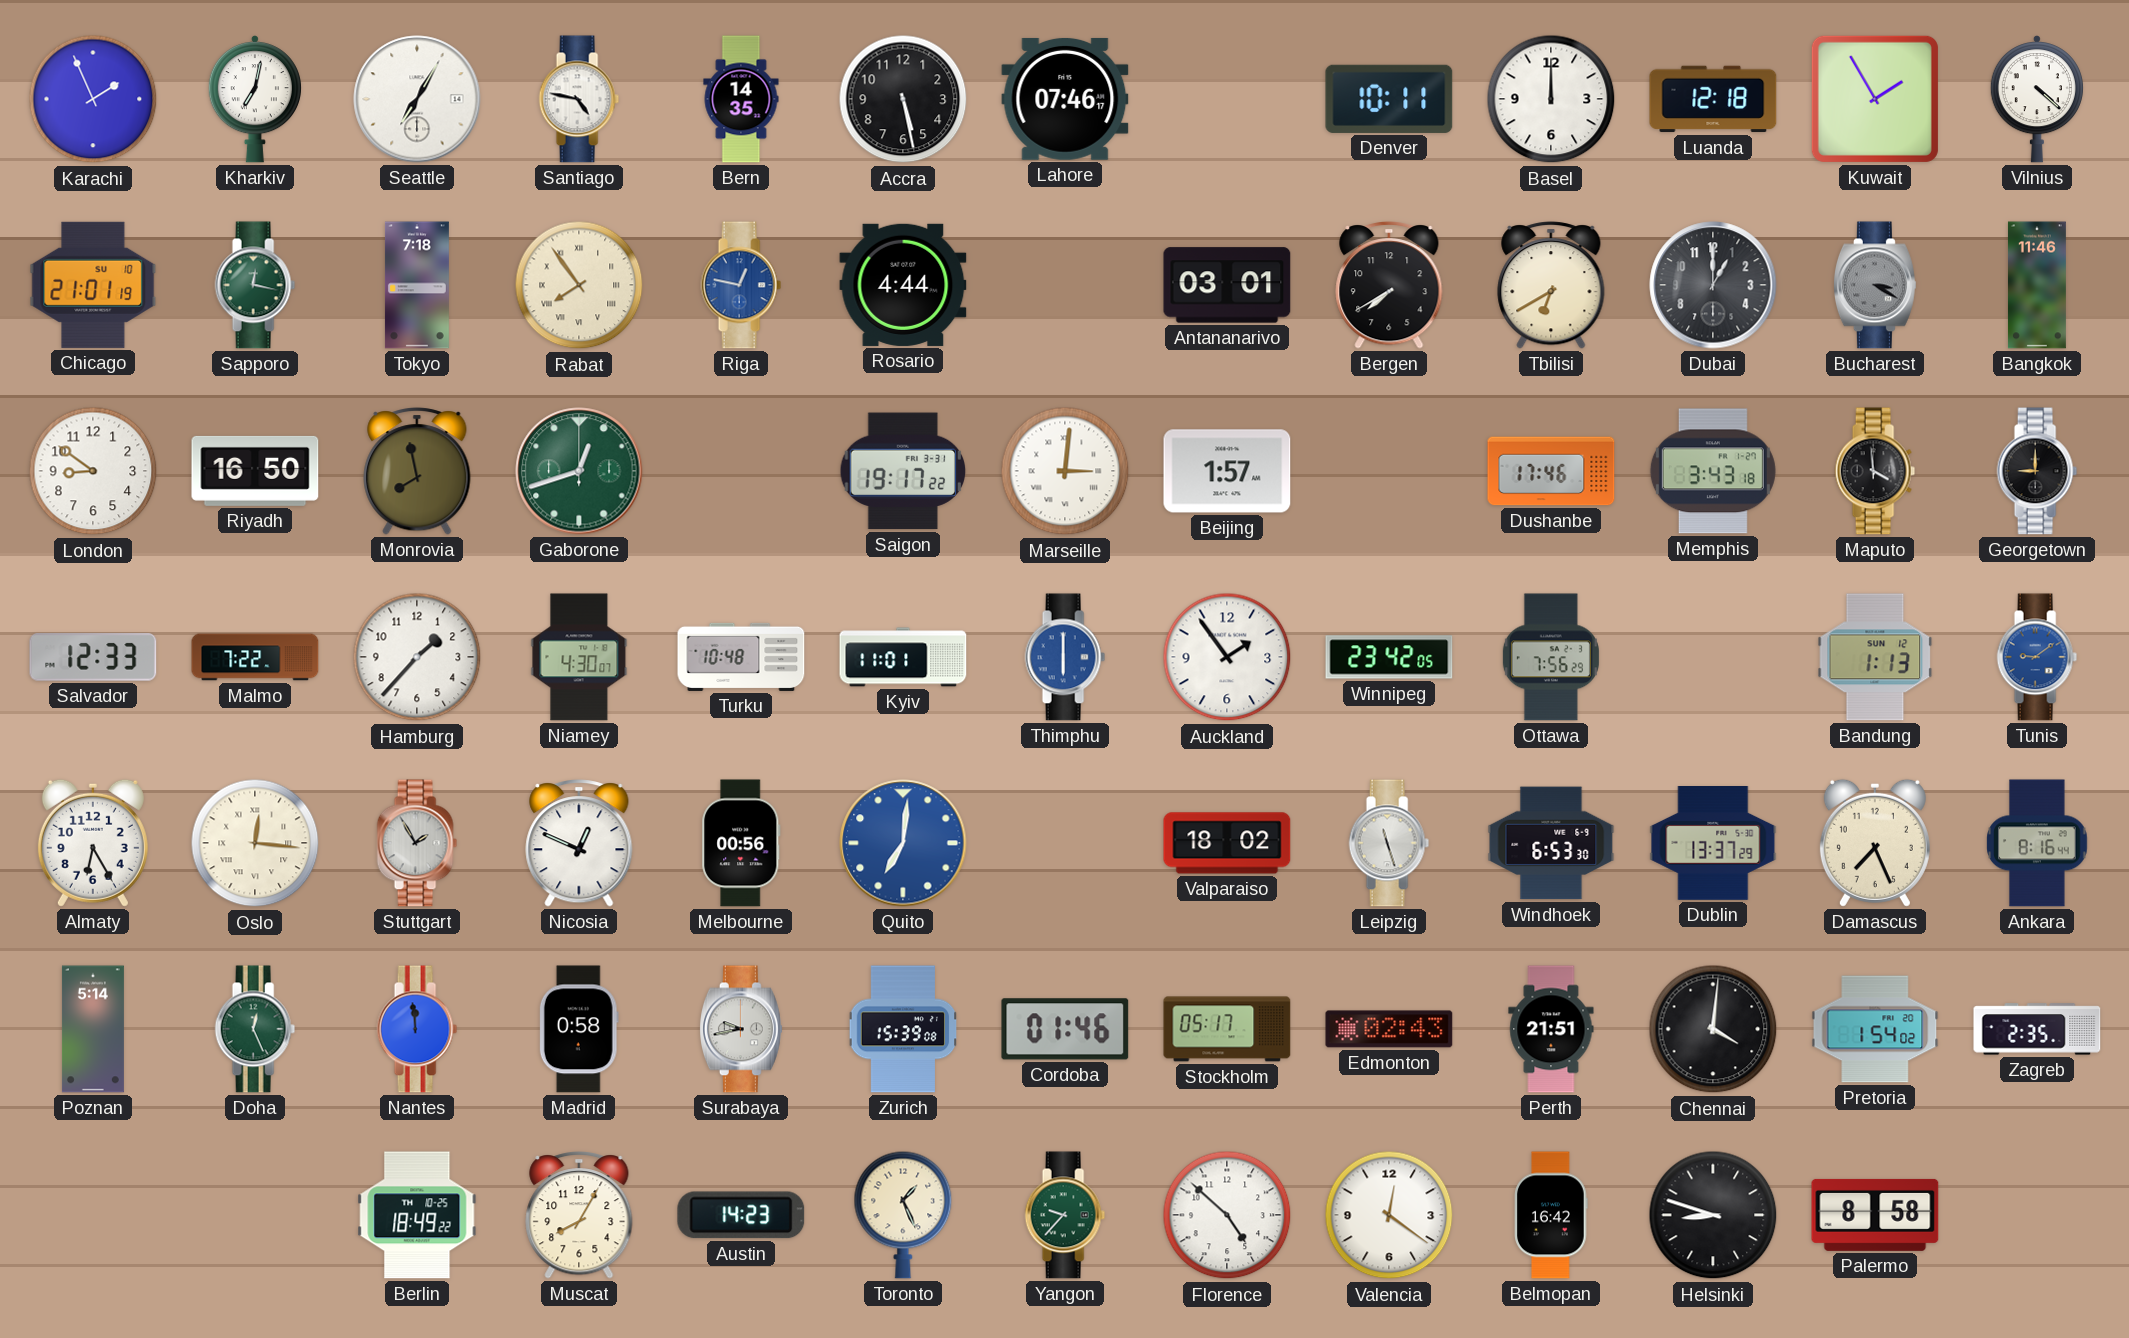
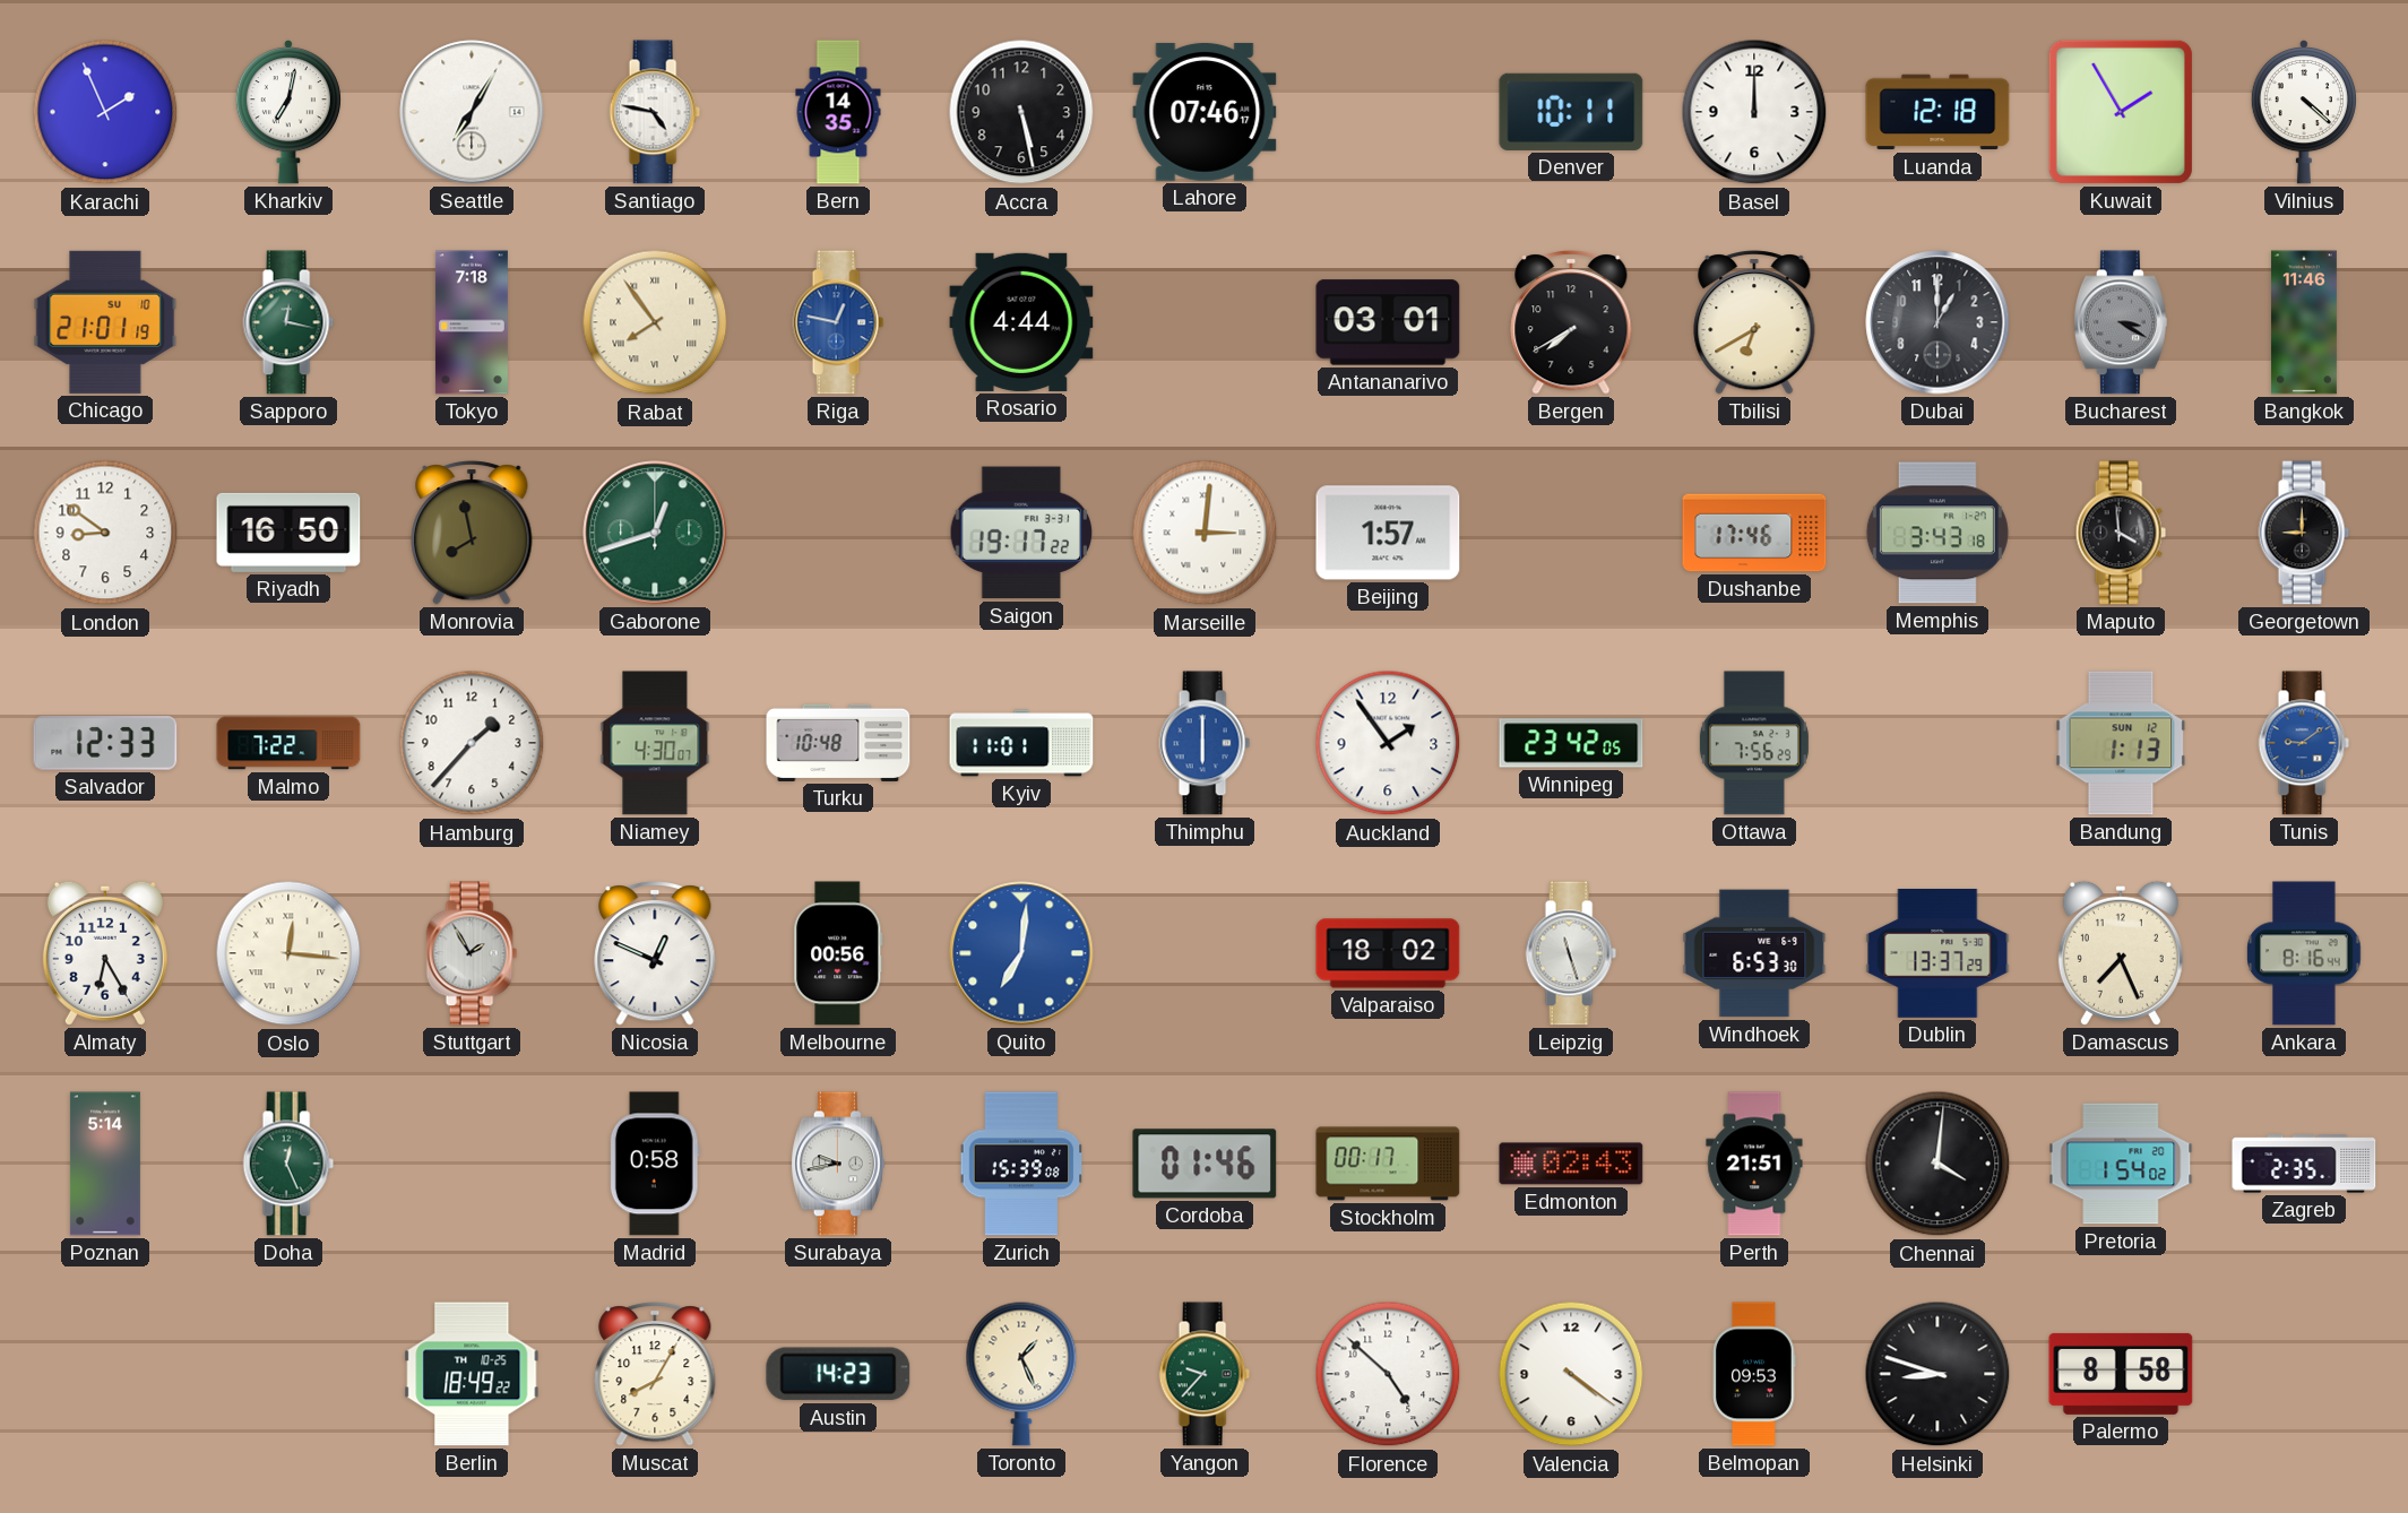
Nantes: 11:59 -> none (417, 1029)
Stockholm: 05:17 -> 00:17 (1388, 1164)
Valencia: 12:21 -> 4:21 (1571, 1374)
Belmopan: 16:42 -> 09:53 (1754, 1374)
